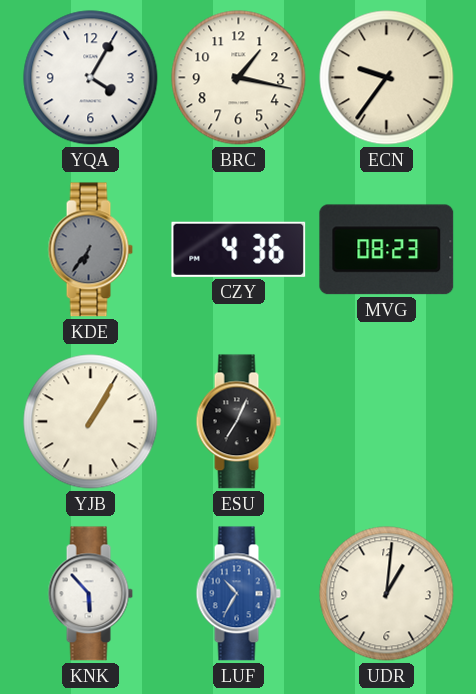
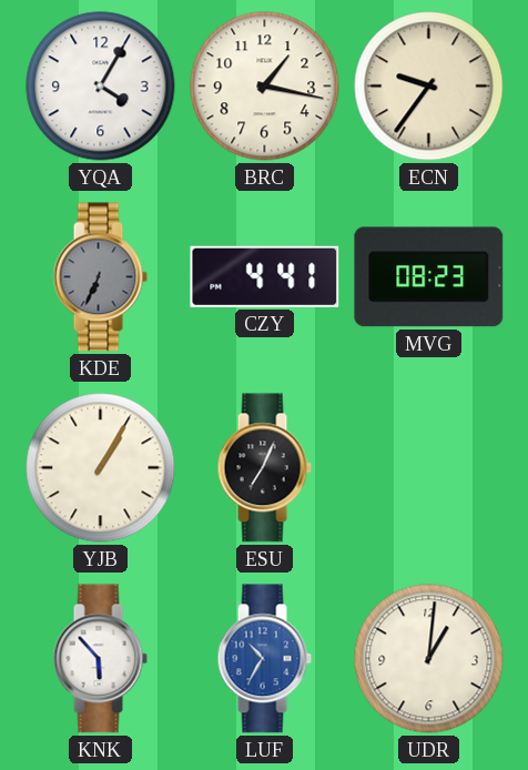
KDE: 6:36 -> 6:34 (100, 277)
CZY: 4:36 -> 4:41 (265, 276)
